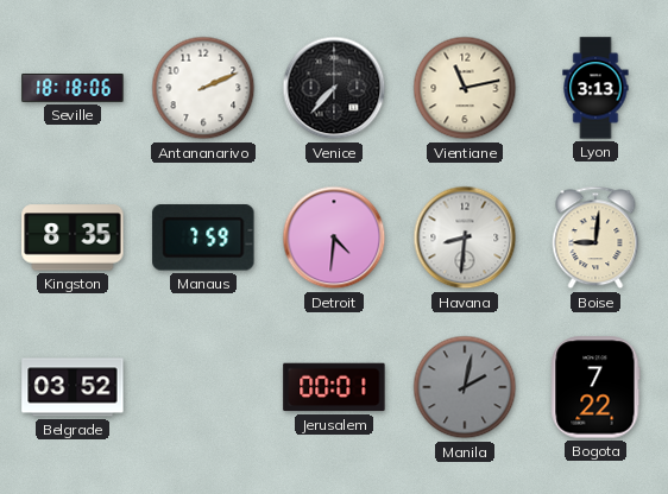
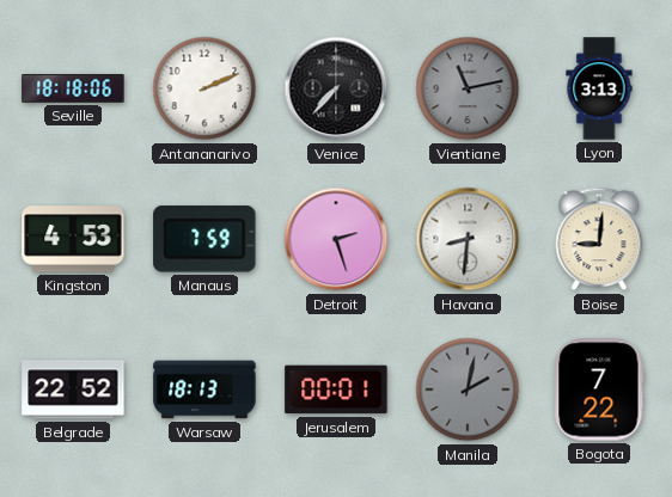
Vientiane dial: cream -> grey (468, 88)
Kingston: 8:35 -> 4:53 (73, 239)
Detroit: 4:31 -> 2:27 (336, 239)
Belgrade: 03:52 -> 22:52 (73, 389)
Warsaw: none -> 18:13 (204, 389)
